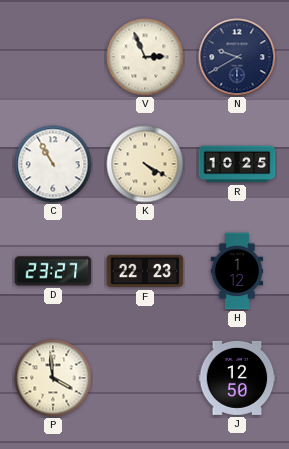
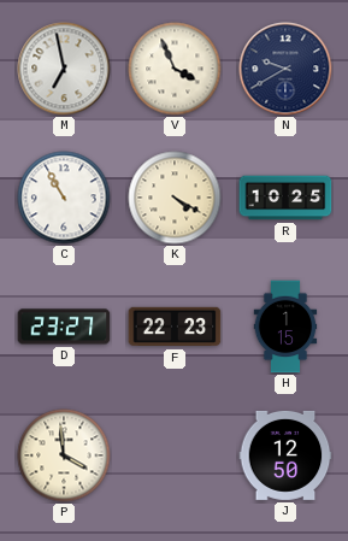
M: none -> 6:58 (64, 69)
V: 2:56 -> 3:56 (175, 69)
H: 1:12 -> 1:15 (285, 327)
